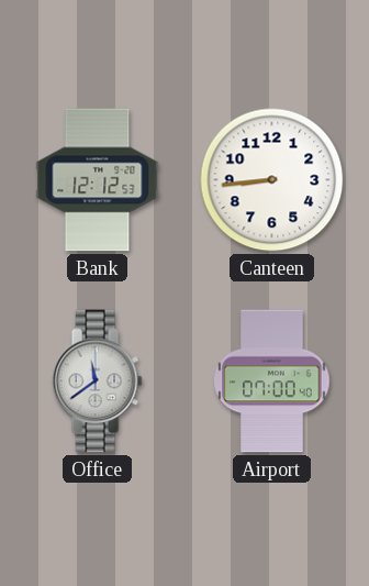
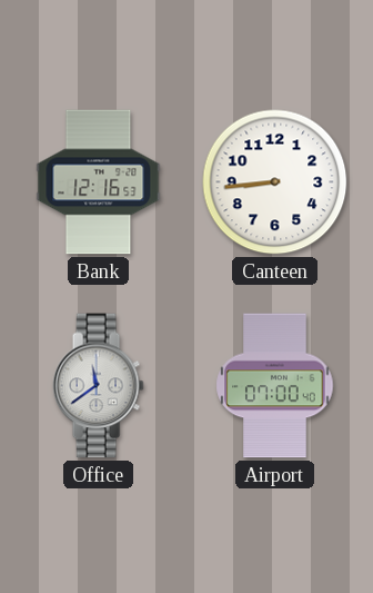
Bank: 12:12 -> 12:16 (99, 182)
